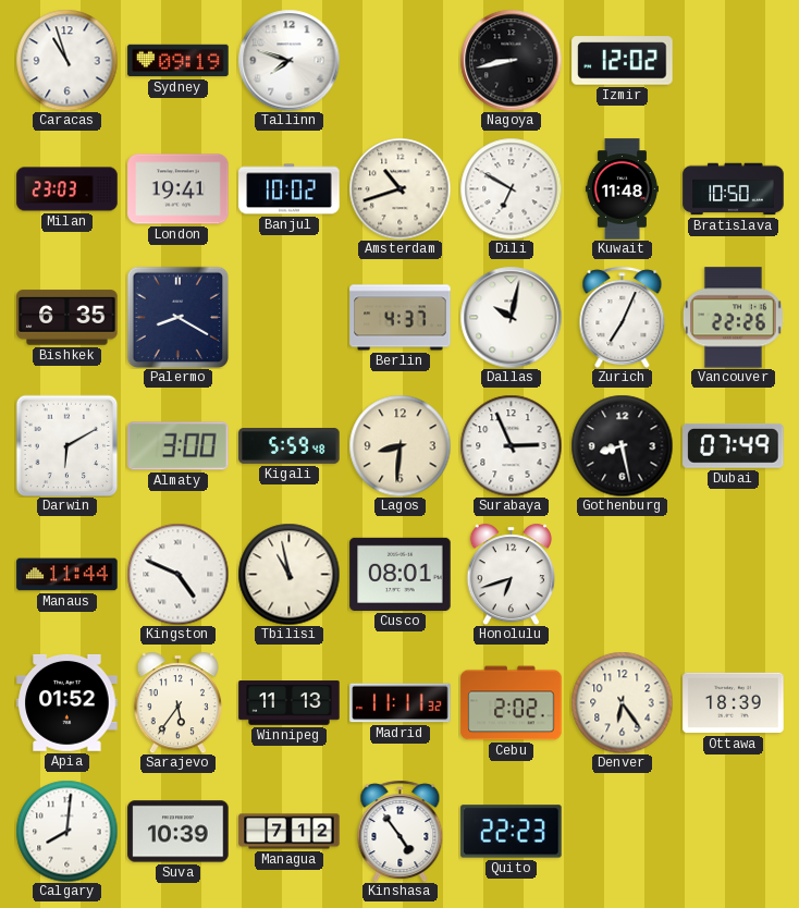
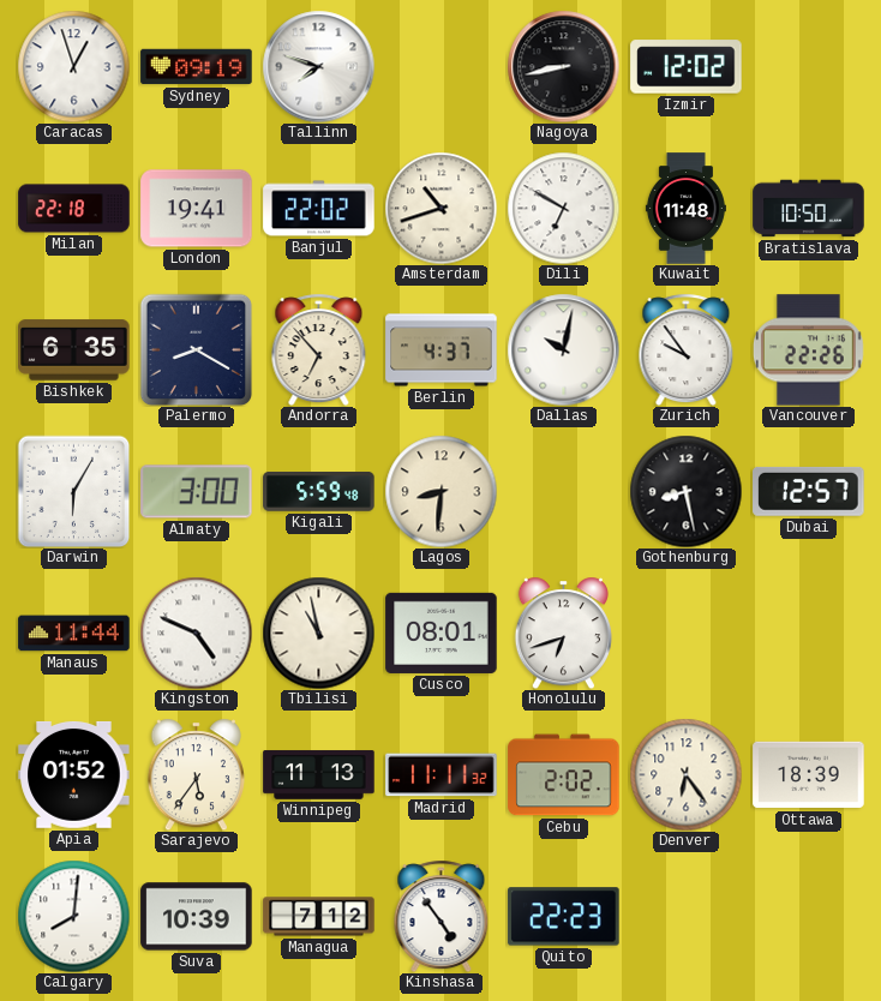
Caracas: 10:57 -> 12:57 (73, 66)
Milan: 23:03 -> 22:18 (74, 209)
Banjul: 10:02 -> 22:02 (319, 209)
Andorra: none -> 6:53 (319, 349)
Zurich: 7:04 -> 9:54 (687, 349)
Darwin: 6:10 -> 6:05 (73, 491)
Surabaya: 2:56 -> none (511, 445)
Dubai: 07:49 -> 12:57 (809, 491)
